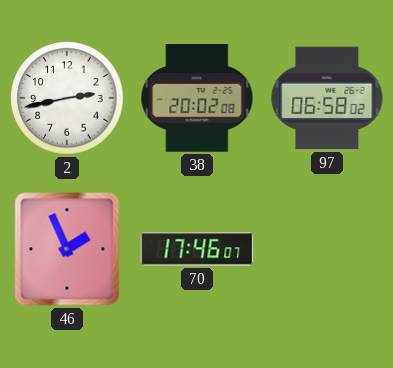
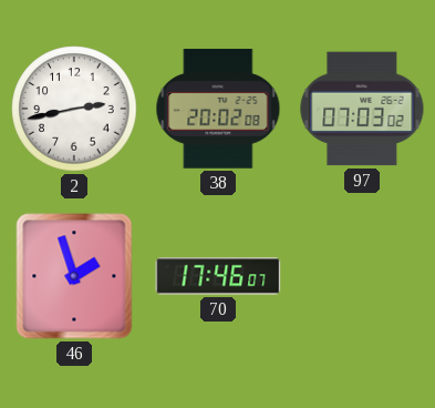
97: 06:58 -> 07:03 (362, 109)
46: 1:56 -> 1:57 (74, 276)
